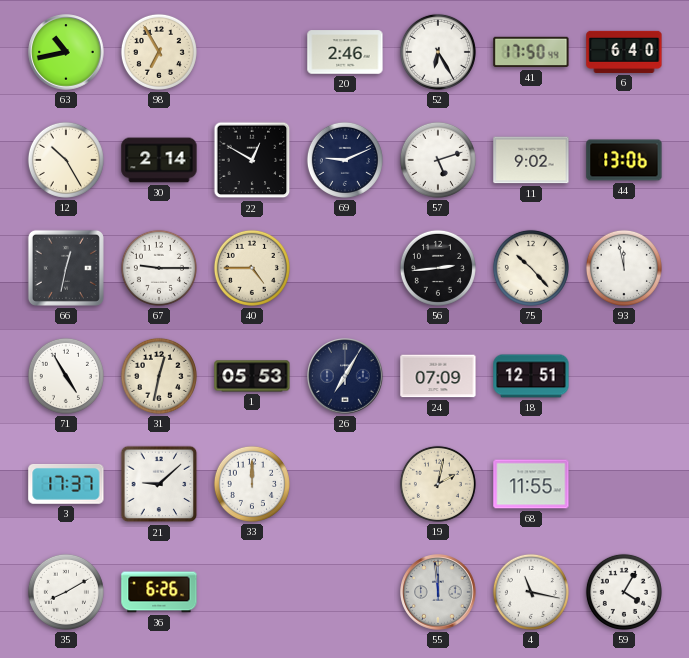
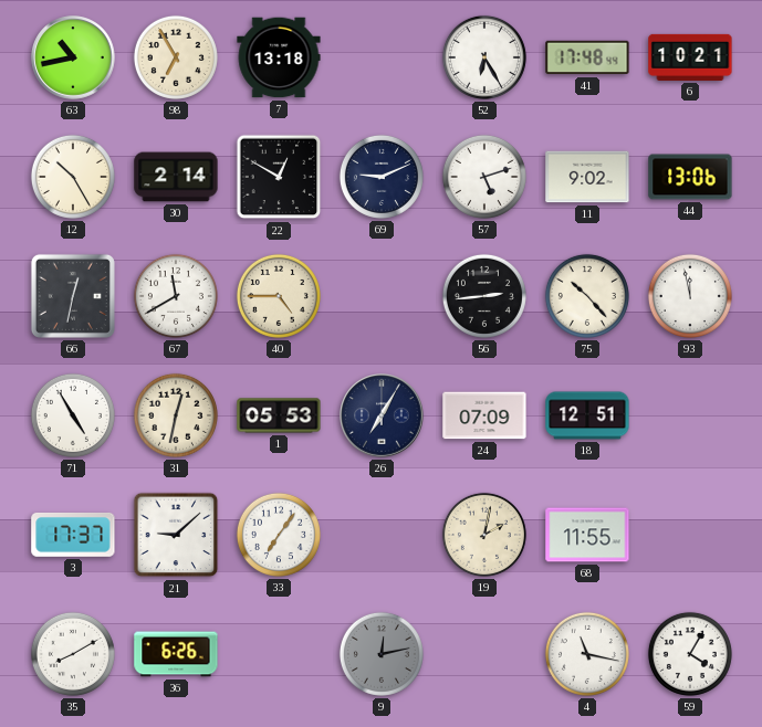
7: none -> 13:18 (279, 57)
20: 2:46 -> none (345, 52)
41: 17:50 -> 17:48 (587, 57)
6: 6:40 -> 10:21 (690, 57)
67: 9:15 -> 11:40 (176, 296)
33: 12:00 -> 7:06 (279, 535)
9: none -> 12:13 (382, 654)
55: 11:59 -> none (438, 592)
